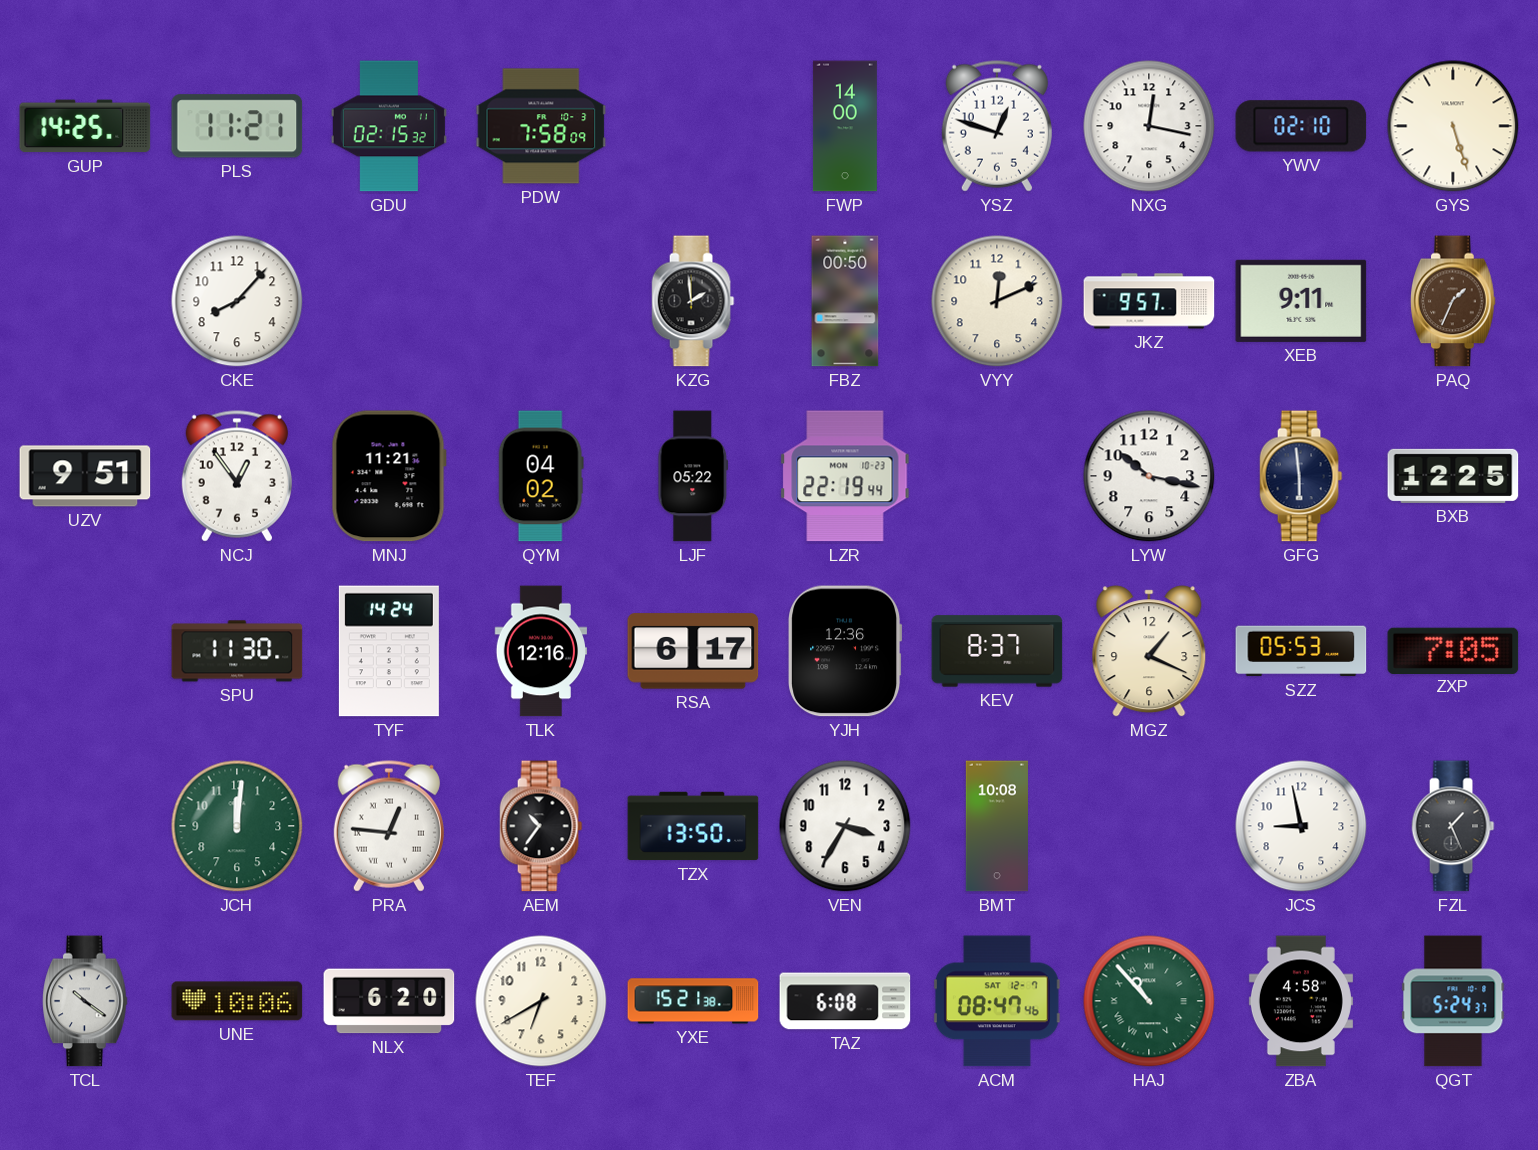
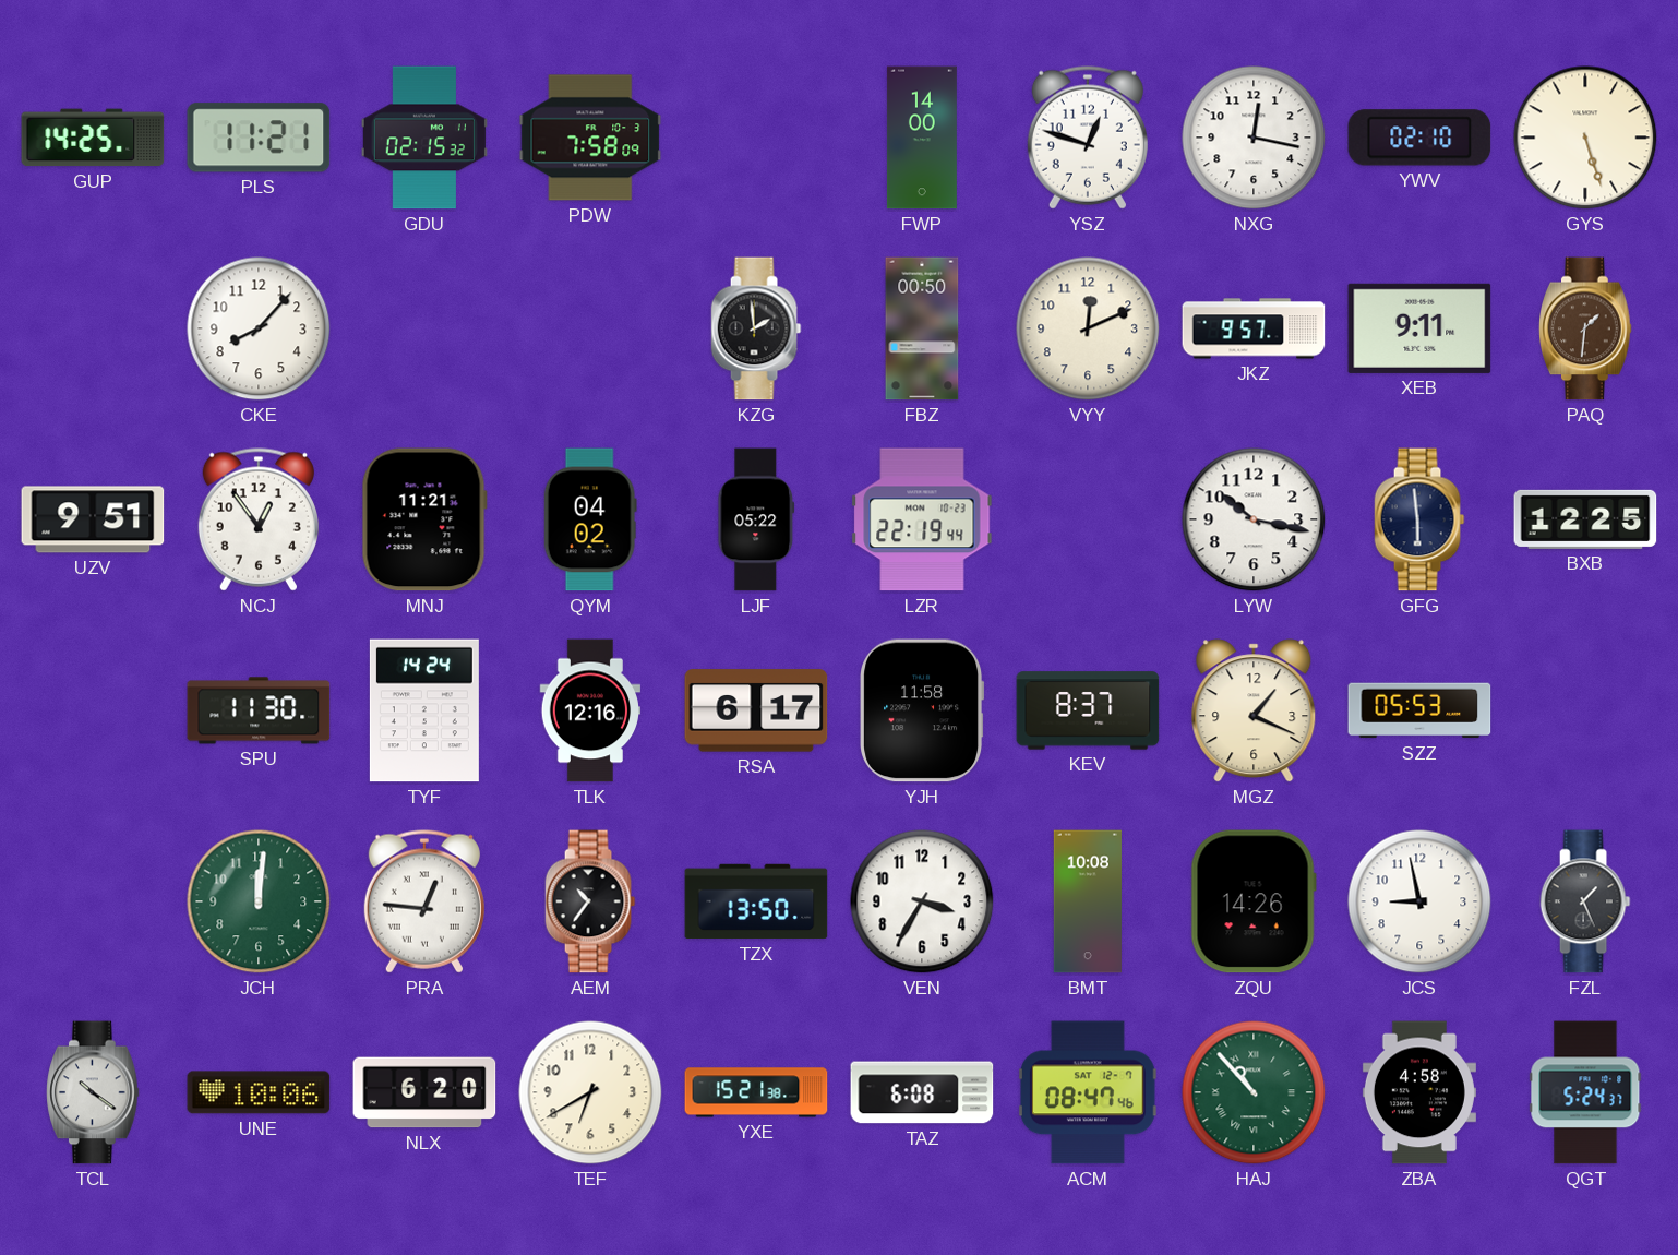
PAQ: 1:34 -> 1:31 (1586, 328)
YJH: 12:36 -> 11:58 (922, 710)
ZXP: 7:05 -> none (1453, 650)
ZQU: none -> 14:26 (1254, 901)
